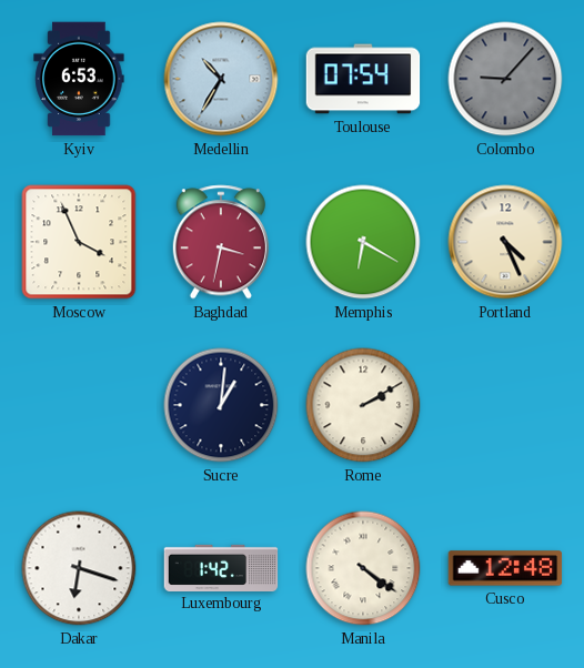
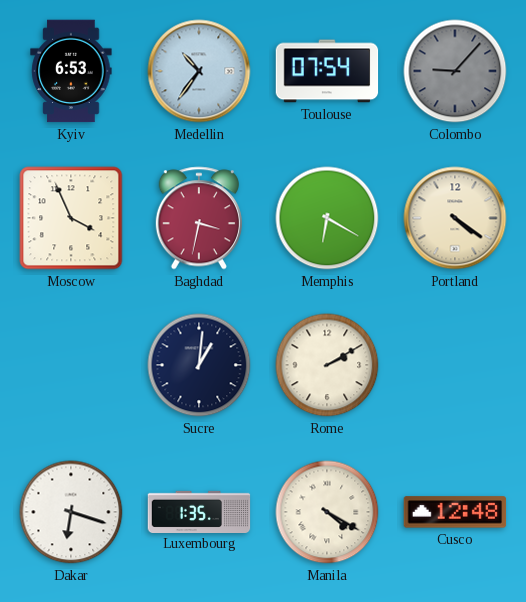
Medellin: 10:35 -> 10:36 (199, 71)
Portland: 4:26 -> 4:21 (455, 218)
Luxembourg: 1:42 -> 1:35 (199, 511)
Manila: 4:21 -> 4:20 (327, 512)
